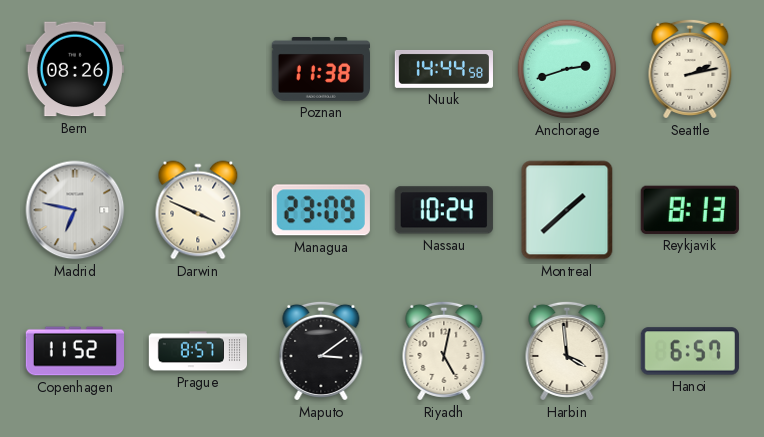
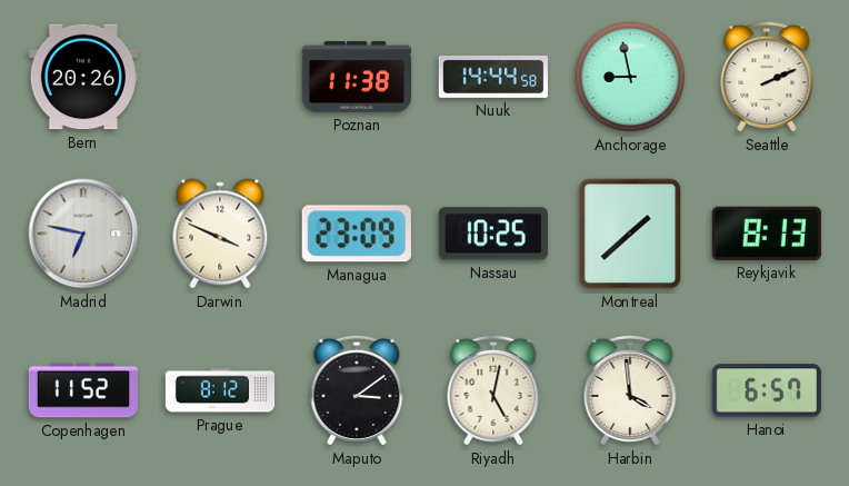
Bern: 08:26 -> 20:26 (83, 77)
Anchorage: 2:42 -> 8:58 (630, 77)
Seattle: 2:13 -> 2:11 (767, 77)
Nassau: 10:24 -> 10:25 (493, 234)
Prague: 8:57 -> 8:12 (219, 390)
